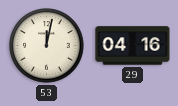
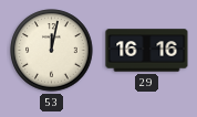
29: 04:16 -> 16:16 (147, 51)
